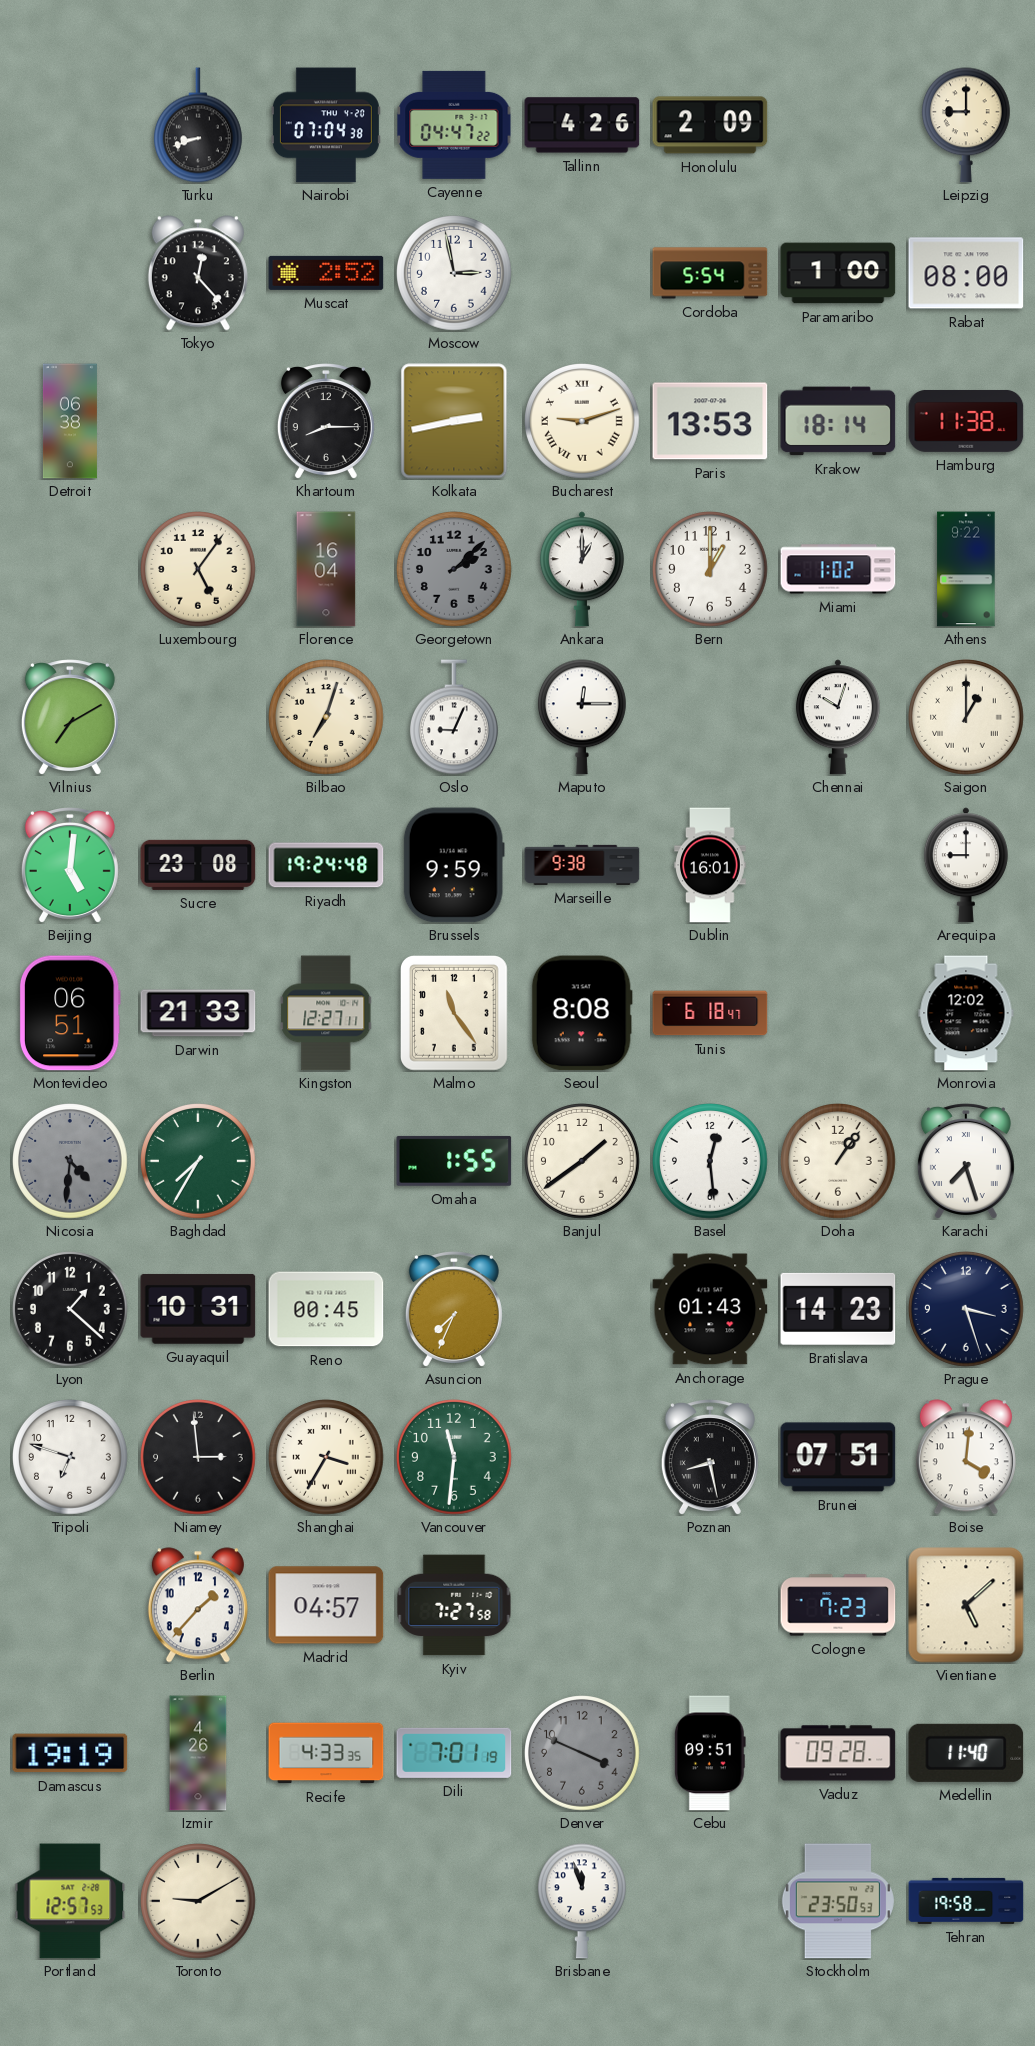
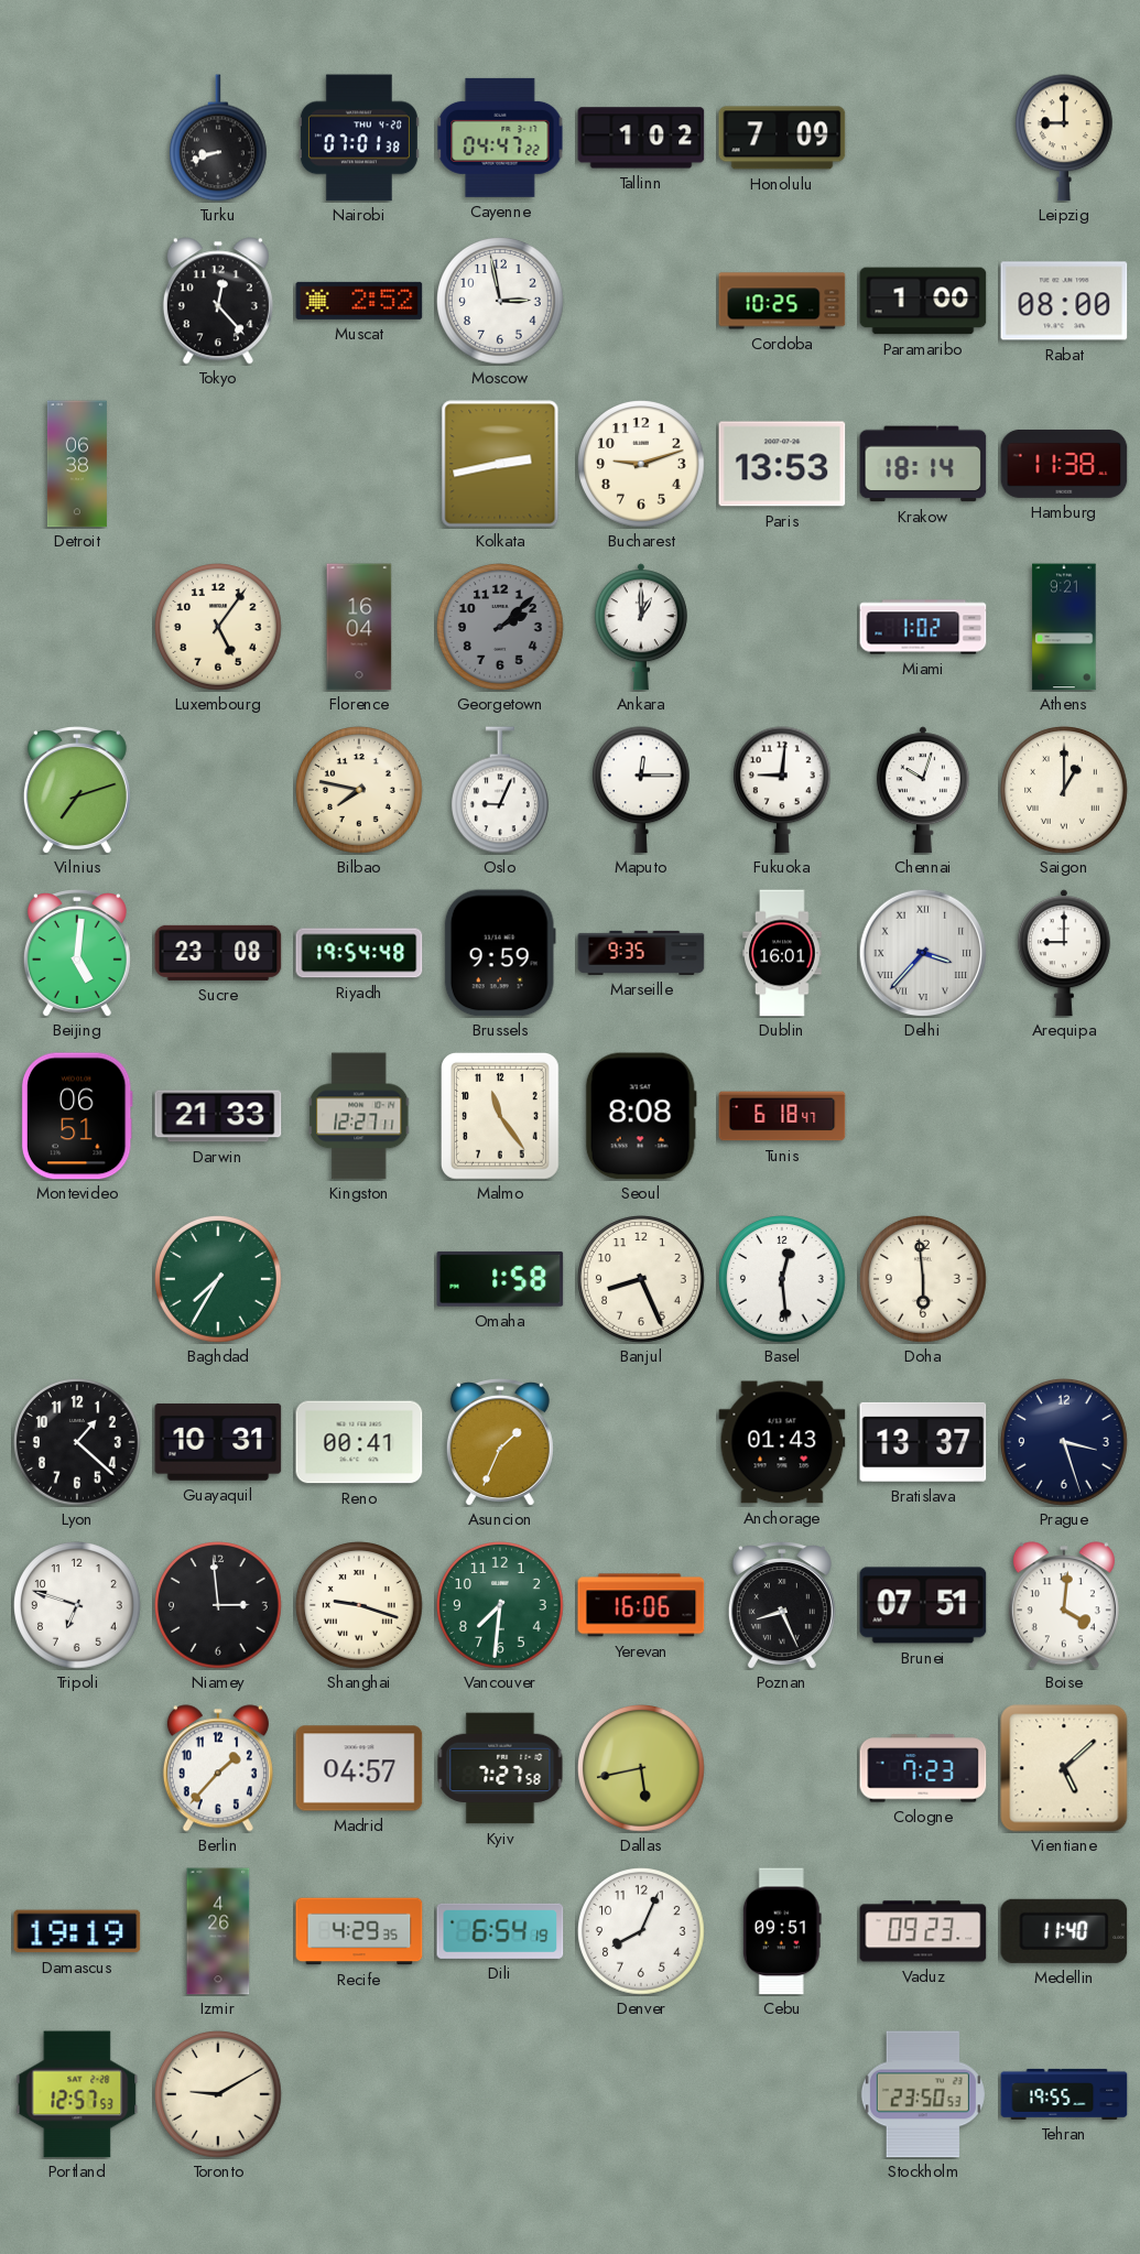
Nairobi: 07:04 -> 07:01 (359, 138)
Tallinn: 4:26 -> 1:02 (641, 138)
Honolulu: 2:09 -> 7:09 (782, 138)
Cordoba: 5:54 -> 10:25 (782, 301)
Khartoum: 8:15 -> none (326, 421)
Bucharest numerals: Roman -> Arabic (642, 465)
Bern: 1:00 -> none (711, 570)
Athens: 9:22 -> 9:21 (1064, 627)
Vilnius: 7:10 -> 7:12 (77, 790)
Bilbao: 7:03 -> 7:47 (360, 791)
Fukuoka: none -> 9:01 (782, 790)
Riyadh: 19:24 -> 19:54 (359, 953)
Marseille: 9:38 -> 9:35 (641, 953)
Delhi: none -> 3:37 (923, 953)
Monrovia: 12:02 -> none (966, 1013)
Nicosia: 4:31 -> none (71, 1162)
Omaha: 1:55 -> 1:58 (500, 1279)
Banjul: 1:39 -> 8:26 (642, 1280)
Doha: 1:06 -> 5:59 (924, 1280)
Karachi: 7:27 -> none (966, 1161)
Reno: 00:45 -> 00:41 (359, 1442)
Asuncion: 7:34 -> 1:34 (500, 1442)
Bratislava: 14:23 -> 13:37 (923, 1442)
Shanghai: 3:35 -> 9:18 (360, 1606)
Vancouver: 11:31 -> 7:31 (501, 1606)
Yerevan: none -> 16:06 (641, 1605)
Poznan: 8:28 -> 8:26 (782, 1605)
Dallas: none -> 5:43 (642, 1769)
Recife: 4:33 -> 4:29 (359, 1931)
Dili: 7:01 -> 6:54 (500, 1931)
Denver: 3:49 -> 8:04 (642, 1932)
Denver dial: grey -> white (642, 1932)
Vaduz: 09:28 -> 09:23 (923, 1931)
Brisbane: 11:57 -> none (582, 1901)
Tehran: 19:58 -> 19:55 (1064, 2094)
